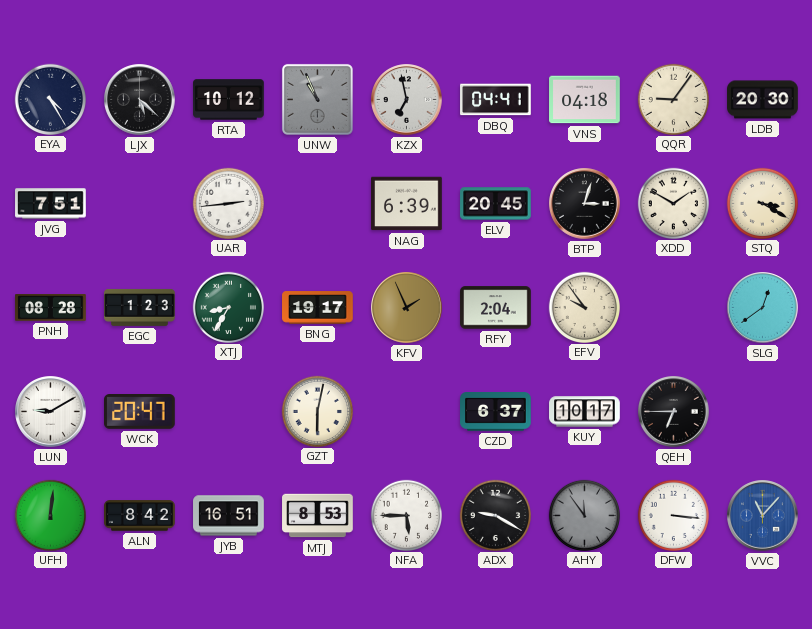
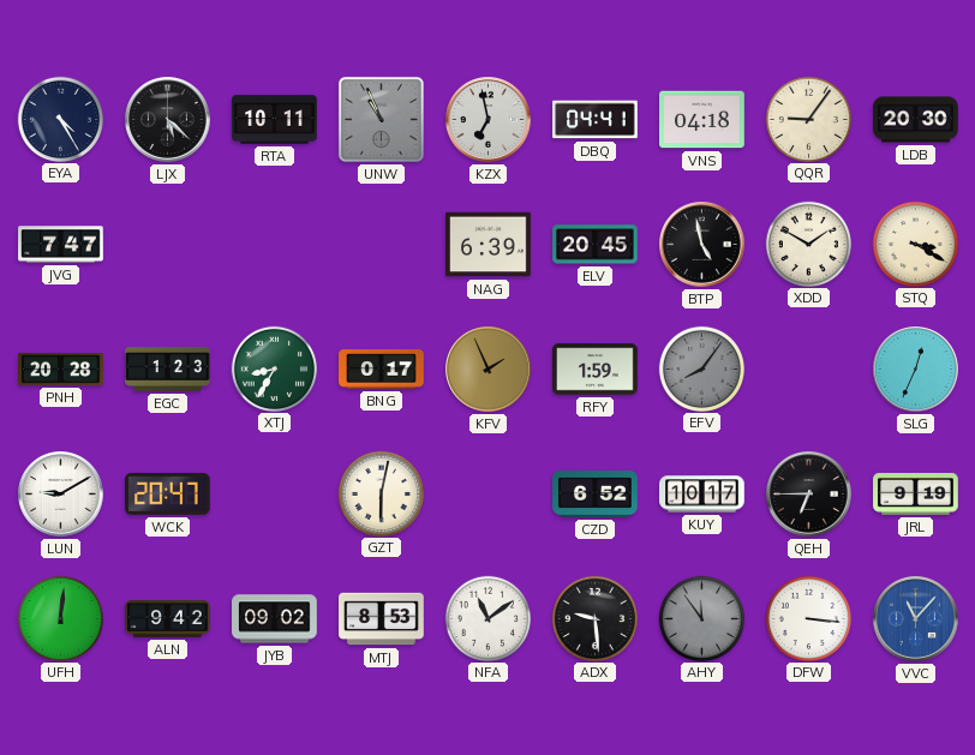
RTA: 10:12 -> 10:11 (275, 120)
JVG: 7:51 -> 7:47 (61, 245)
UAR: 2:44 -> none (229, 203)
BTP: 3:03 -> 4:58 (702, 245)
PNH: 08:28 -> 20:28 (61, 370)
BNG: 19:17 -> 0:17 (382, 370)
RFY: 2:04 -> 1:59 (596, 370)
EFV: 9:54 -> 8:06 (702, 368)
EFV dial: cream -> grey (702, 368)
SLG: 12:39 -> 12:34 (916, 370)
CZD: 6:37 -> 6:52 (596, 495)
JRL: none -> 9:19 (916, 495)
ALN: 8:42 -> 9:42 (168, 619)
JYB: 16:51 -> 09:02 (275, 619)
NFA: 5:45 -> 11:09 (489, 618)
ADX: 9:20 -> 9:29 (596, 618)
